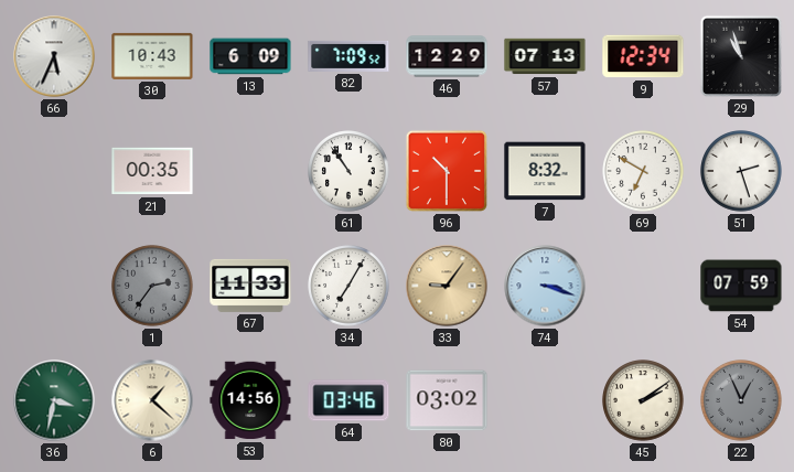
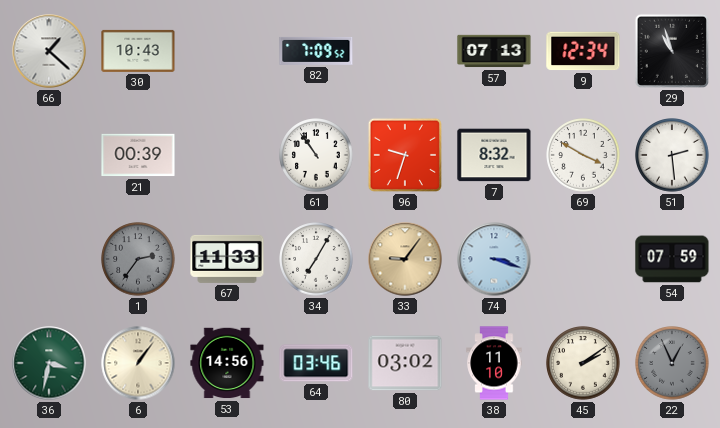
66: 5:34 -> 1:22 (49, 51)
13: 6:09 -> none (250, 56)
46: 12:29 -> none (447, 56)
21: 00:35 -> 00:39 (138, 155)
96: 10:30 -> 9:33 (405, 155)
69: 6:50 -> 3:50 (583, 155)
51: 2:27 -> 2:29 (672, 155)
6: 1:22 -> 1:06 (138, 363)
38: none -> 11:10 (494, 363)
